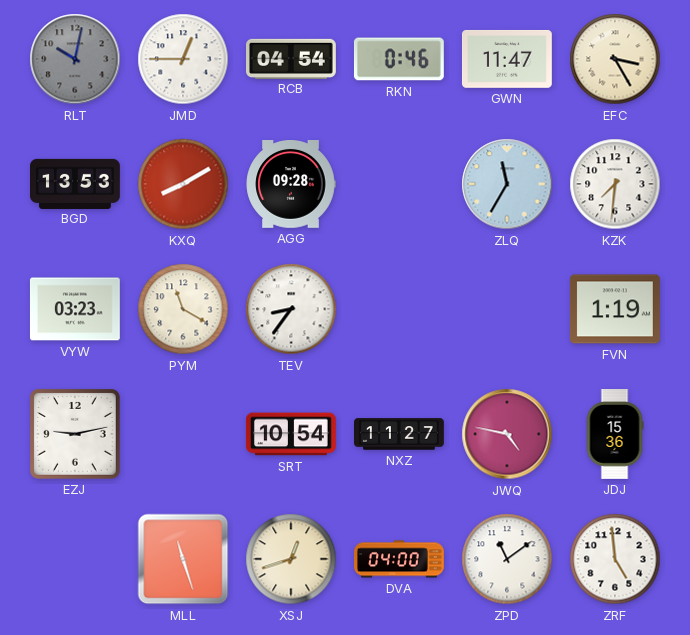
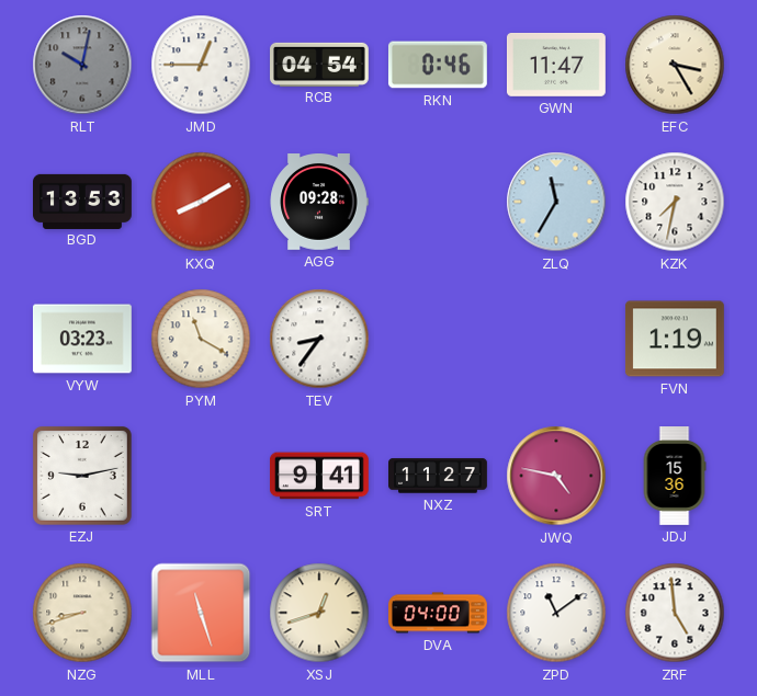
KZK: 7:31 -> 7:32 (675, 202)
SRT: 10:54 -> 9:41 (320, 476)
NZG: none -> 8:42 (82, 613)
